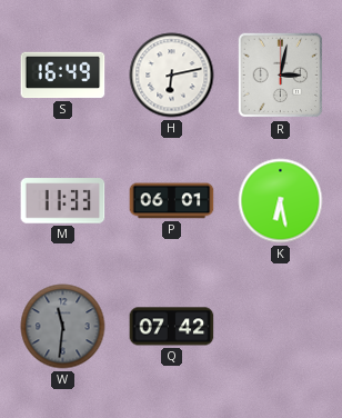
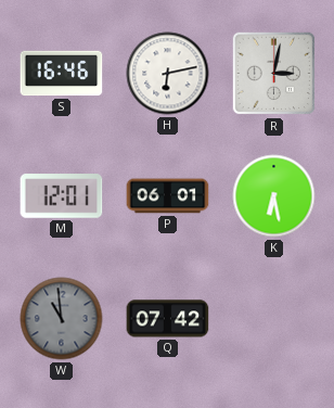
S: 16:49 -> 16:46 (62, 74)
M: 11:33 -> 12:01 (62, 196)
W: 11:31 -> 10:59 (62, 319)
